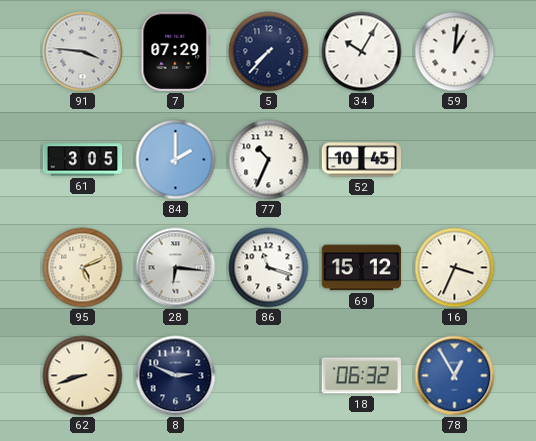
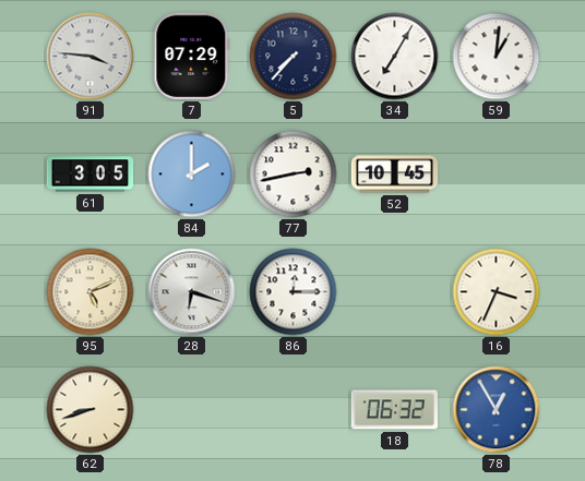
34: 10:05 -> 7:05 (395, 57)
77: 10:34 -> 2:43 (294, 175)
28: 6:16 -> 6:18 (192, 292)
86: 11:18 -> 12:15 (294, 292)
69: 15:12 -> none (361, 268)
8: 2:49 -> none (176, 376)
